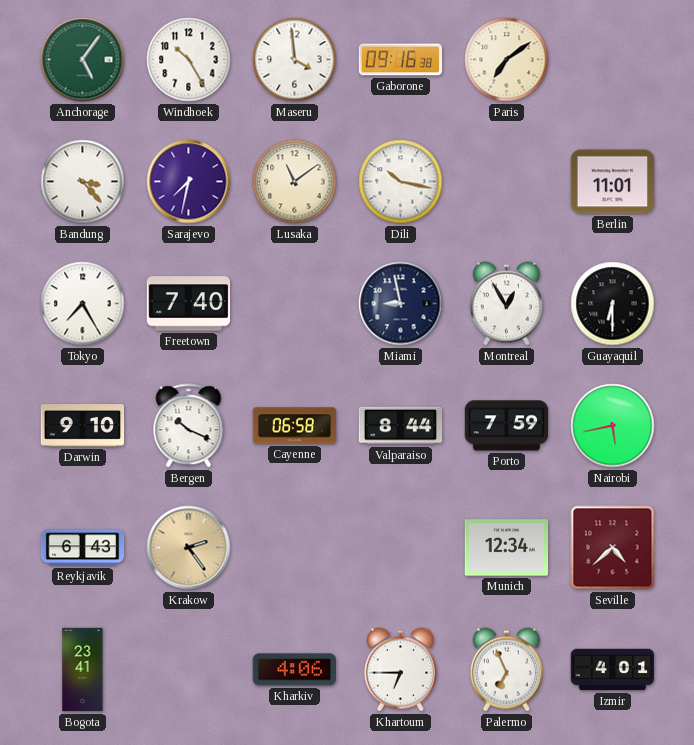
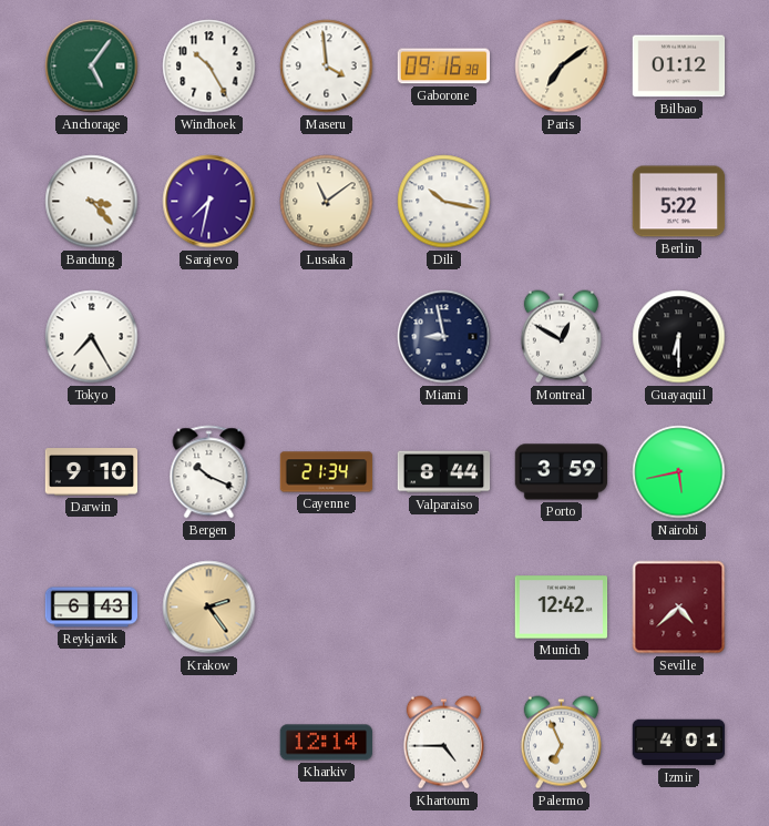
Bilbao: none -> 01:12 (679, 67)
Berlin: 11:01 -> 5:22 (679, 202)
Freetown: 7:40 -> none (189, 304)
Montreal: 12:55 -> 12:50 (561, 337)
Cayenne: 06:58 -> 21:34 (327, 472)
Porto: 7:59 -> 3:59 (562, 472)
Munich: 12:34 -> 12:42 (562, 608)
Bogota: 23:41 -> none (83, 670)
Kharkiv: 4:06 -> 12:14 (326, 743)
Khartoum: 6:45 -> 4:45 (443, 743)
